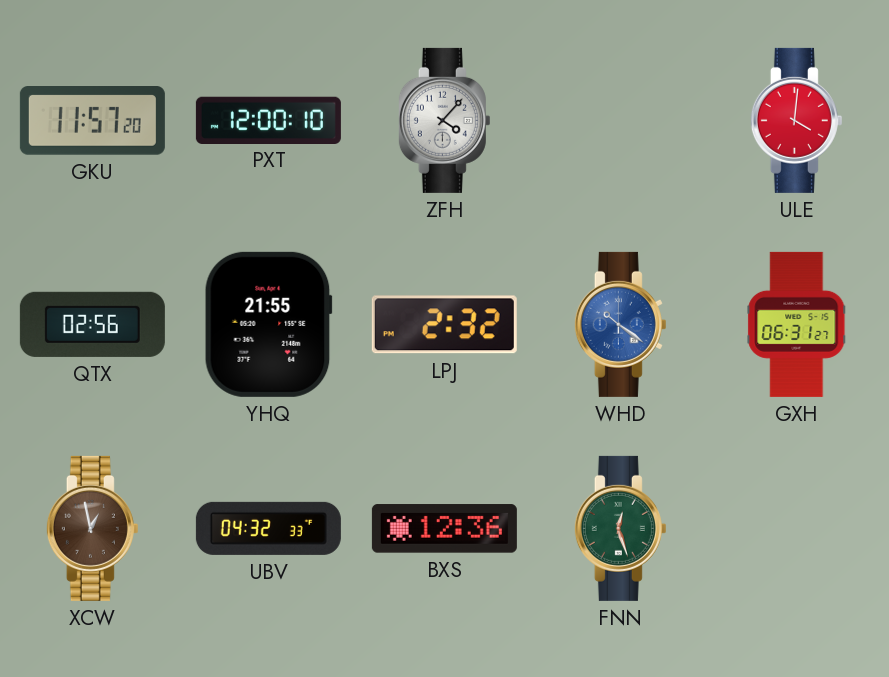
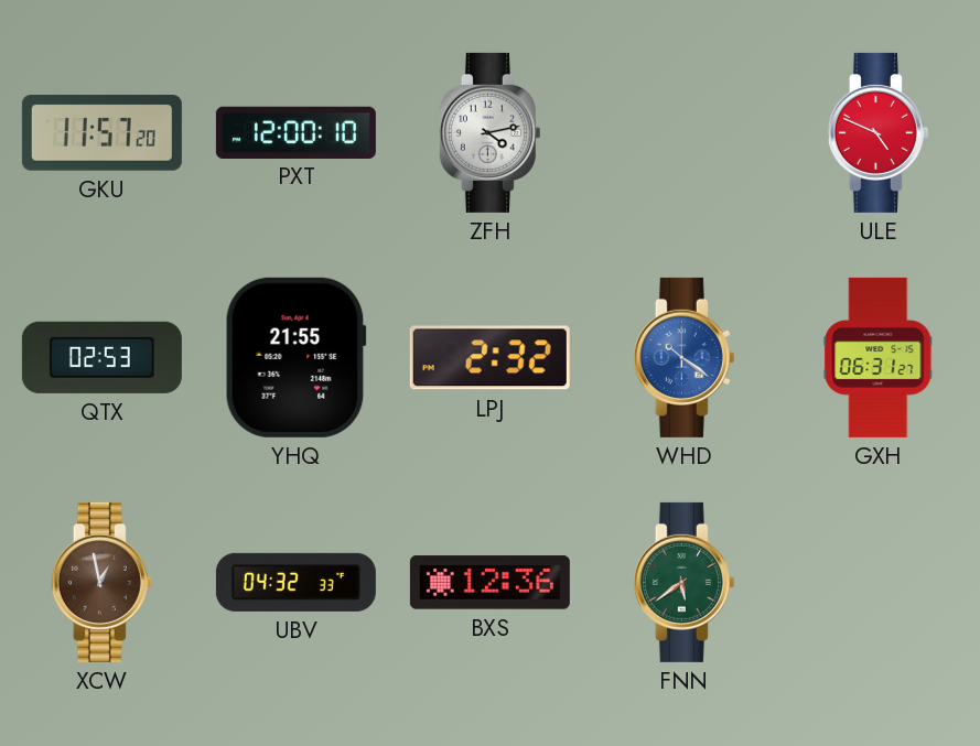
ZFH: 4:07 -> 4:13 (489, 132)
ULE: 4:01 -> 4:49 (877, 132)
QTX: 02:56 -> 02:53 (101, 357)
FNN: 12:27 -> 5:39 (683, 582)
